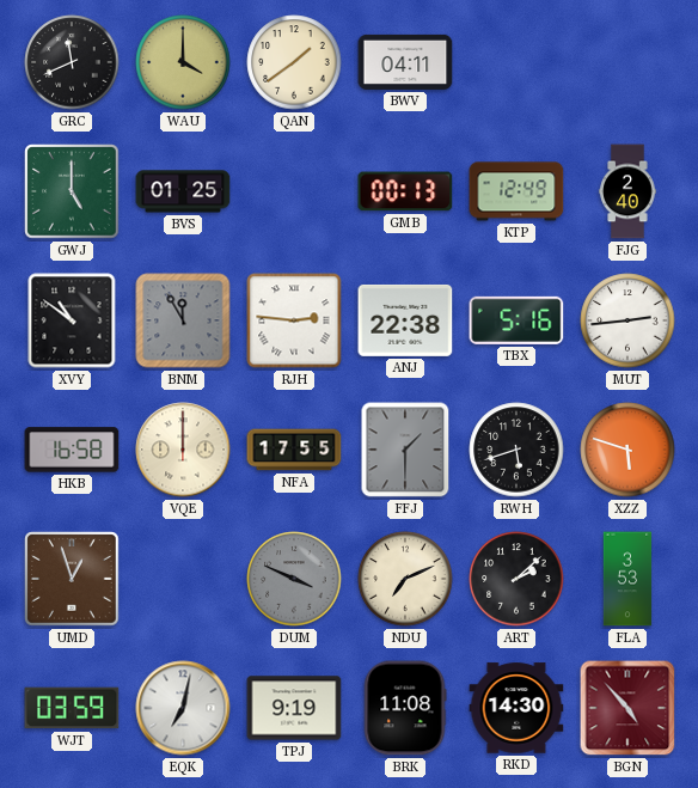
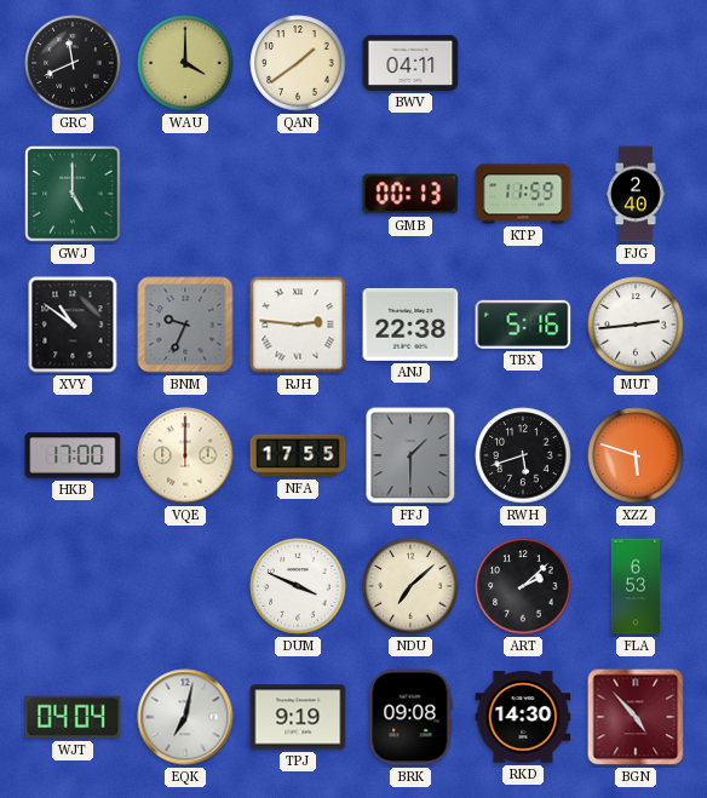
BVS: 01:25 -> none (183, 191)
KTP: 12:49 -> 11:59 (523, 194)
BNM: 11:55 -> 9:34 (185, 325)
HKB: 16:58 -> 17:00 (73, 455)
UMD: 12:57 -> none (72, 579)
DUM dial: grey -> white (298, 586)
NDU: 7:11 -> 7:08 (410, 586)
FLA: 3:53 -> 6:53 (636, 586)
WJT: 03:59 -> 04:04 (73, 717)
BRK: 11:08 -> 09:08 (410, 717)
